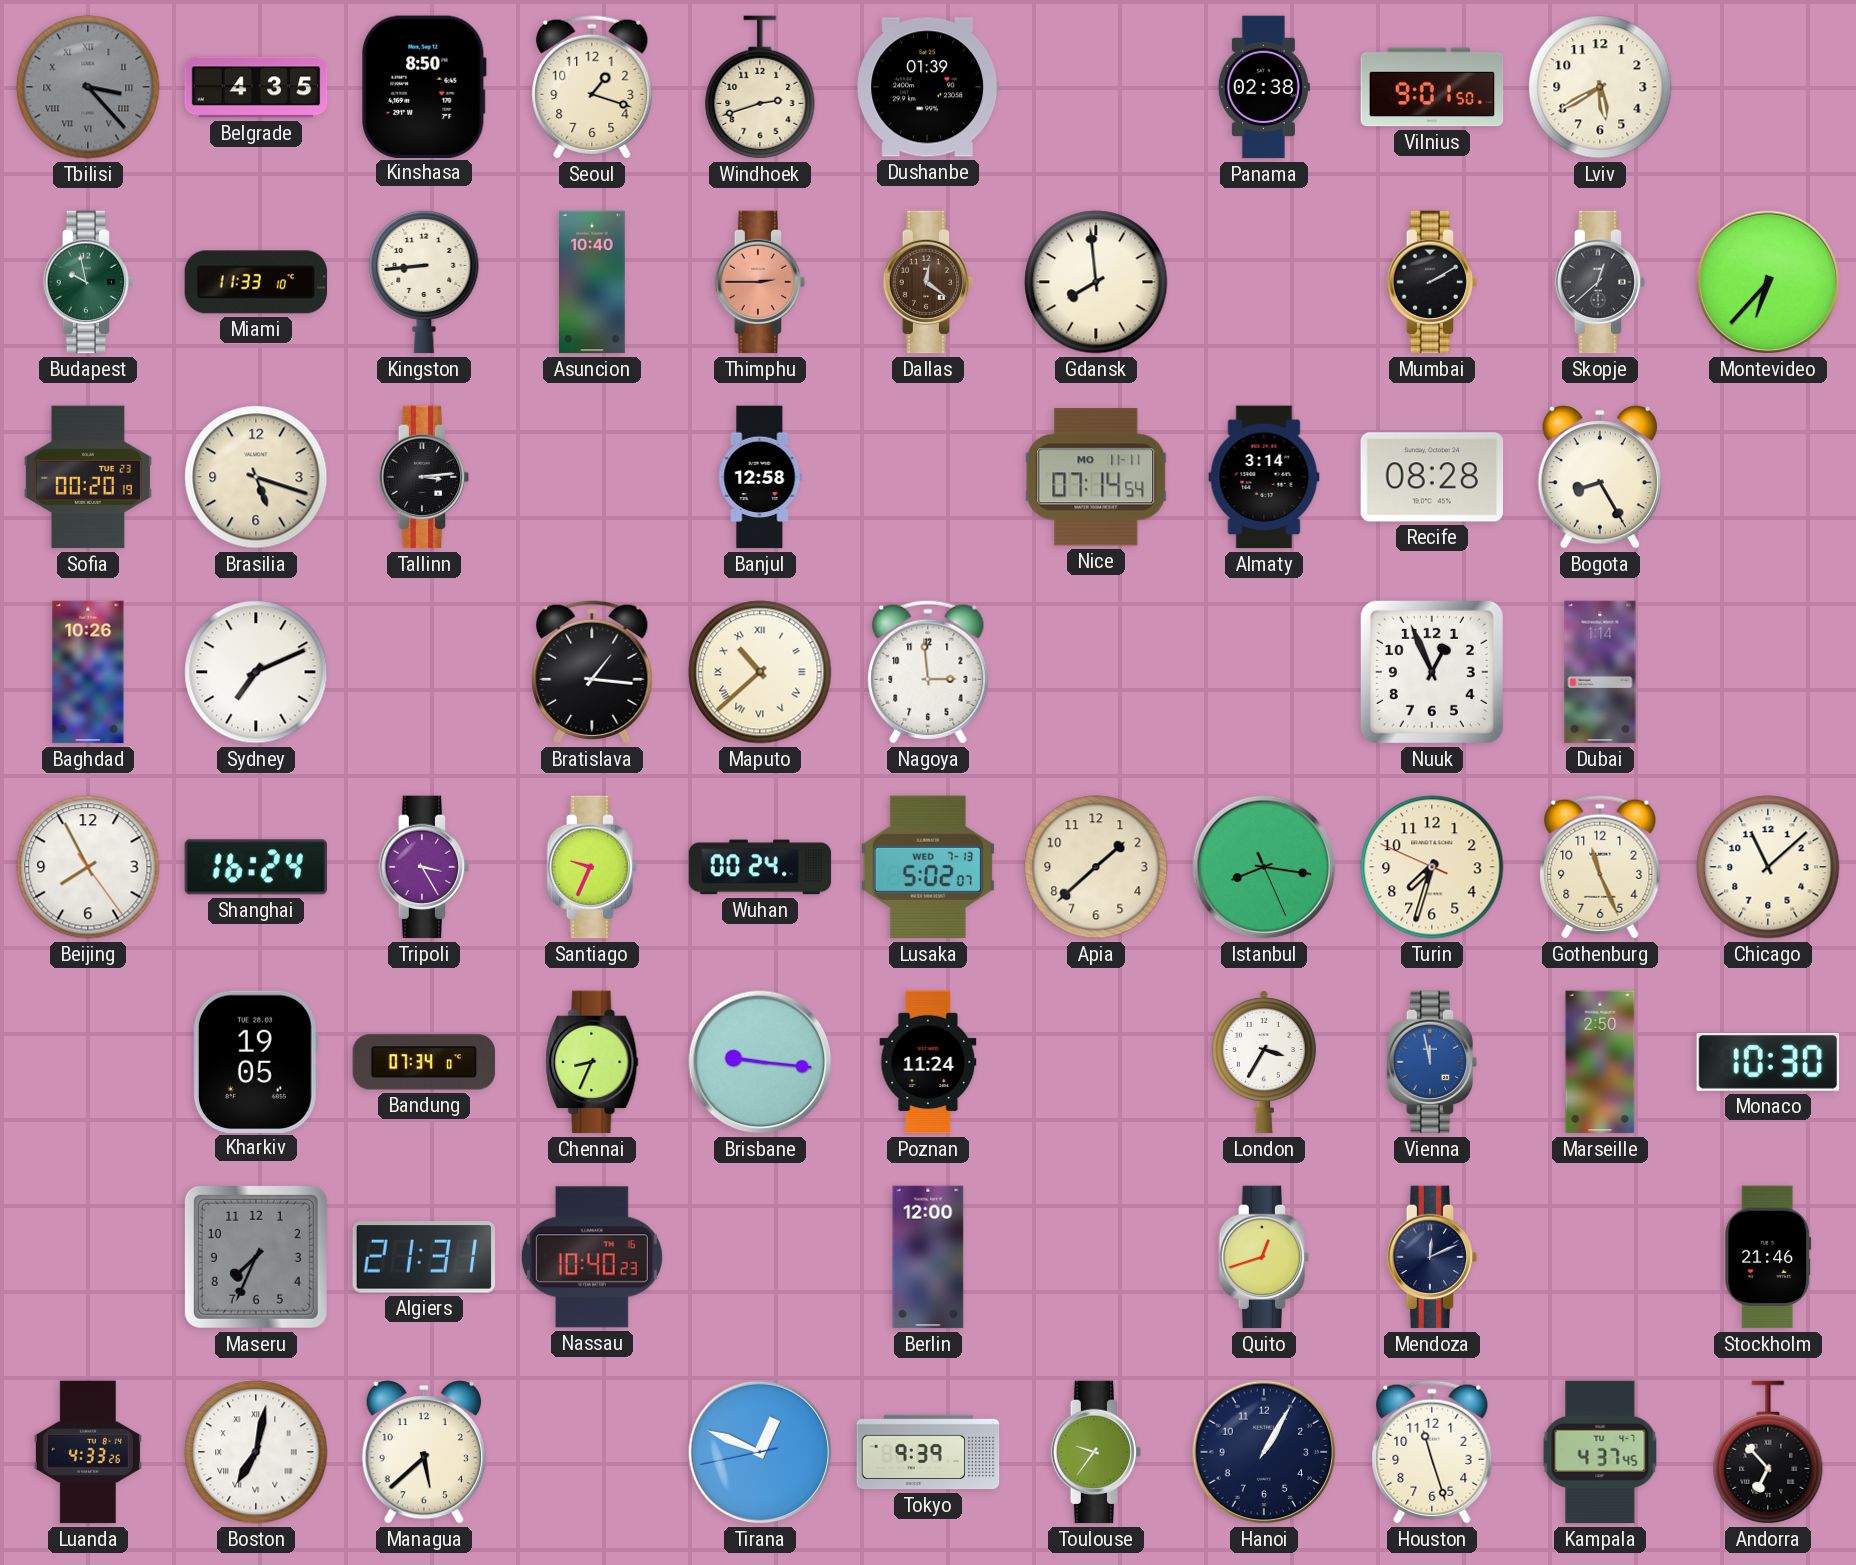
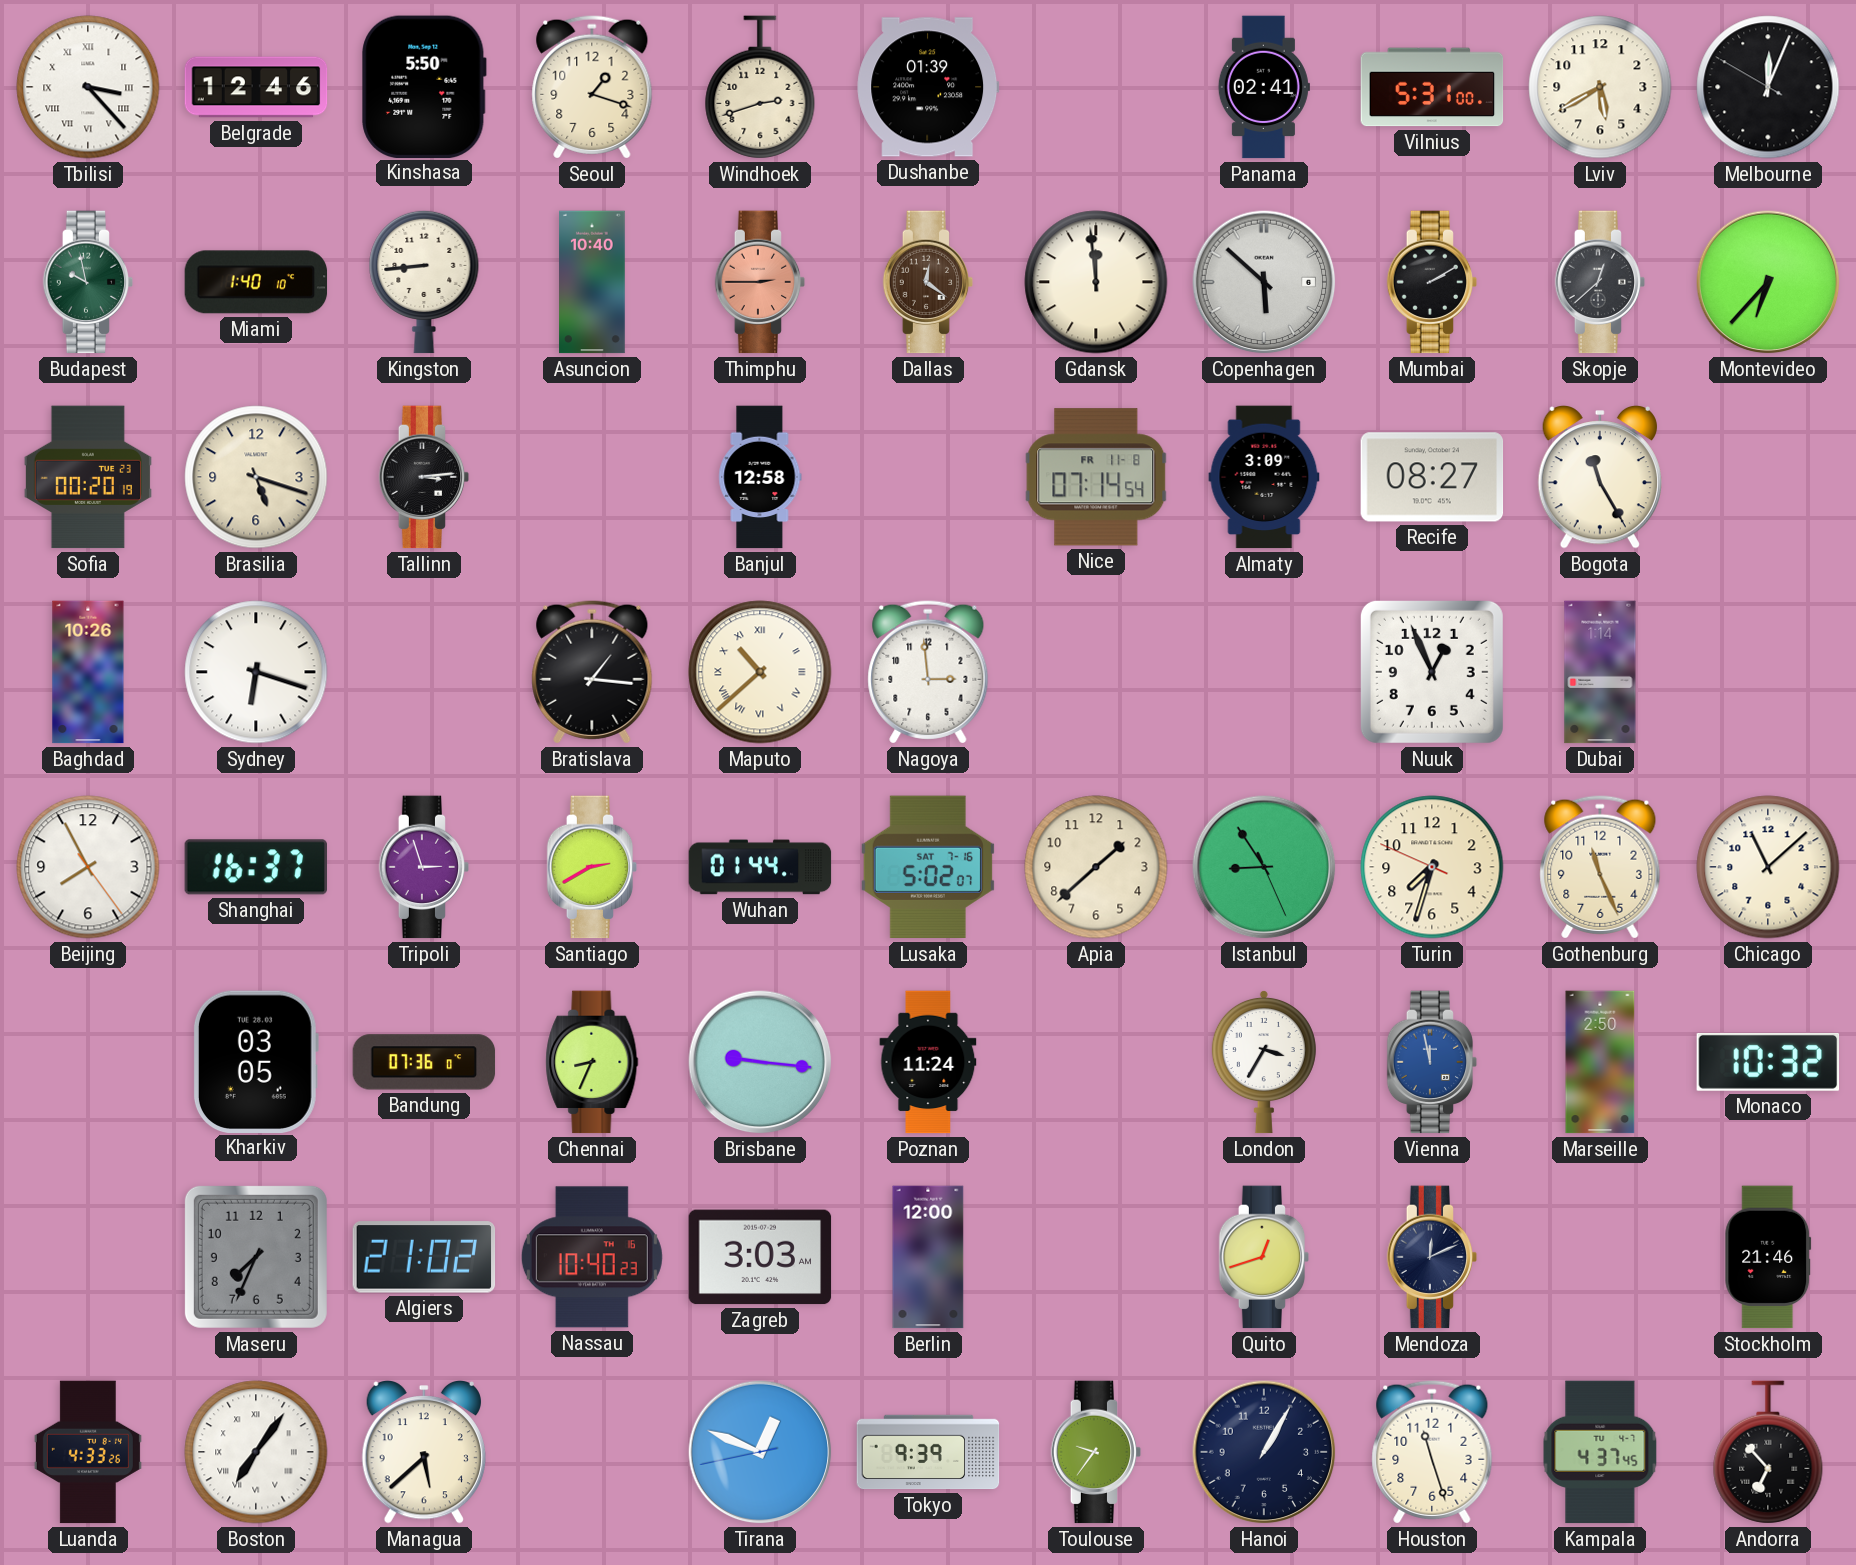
Tbilisi dial: grey -> white (88, 87)
Belgrade: 4:35 -> 12:46 (256, 87)
Kinshasa: 8:50 -> 5:50 (424, 86)
Panama: 02:38 -> 02:41 (1264, 87)
Vilnius: 9:01 -> 5:31 (1432, 87)
Melbourne: none -> 12:03 (1768, 87)
Miami: 11:33 -> 1:40 (256, 282)
Gdansk: 7:59 -> 11:59 (1096, 282)
Copenhagen: none -> 5:52 (1264, 282)
Nice date: MO 11-11 -> FR 11-8 (1096, 477)
Almaty: 3:14 -> 3:09 (1264, 477)
Recife: 08:28 -> 08:27 (1432, 477)
Bogota: 8:25 -> 11:25 (1600, 478)
Sydney: 7:11 -> 6:18 (256, 672)
Shanghai: 16:24 -> 16:37 (256, 867)
Tripoli: 3:25 -> 2:57 (424, 867)
Santiago: 9:34 -> 2:40 (592, 867)
Wuhan: 00:24 -> 01:44 (760, 867)
Lusaka date: WED 7-13 -> SAT 7-16 (928, 867)
Istanbul: 8:16 -> 8:54 (1264, 867)
Kharkiv: 19:05 -> 03:05 (255, 1061)
Bandung: 07:34 -> 07:36 (424, 1062)
Monaco: 10:30 -> 10:32 (1768, 1062)
Algiers: 21:31 -> 21:02 (424, 1257)
Zagreb: none -> 3:03 (760, 1257)
Boston: 7:02 -> 7:06 (256, 1452)
